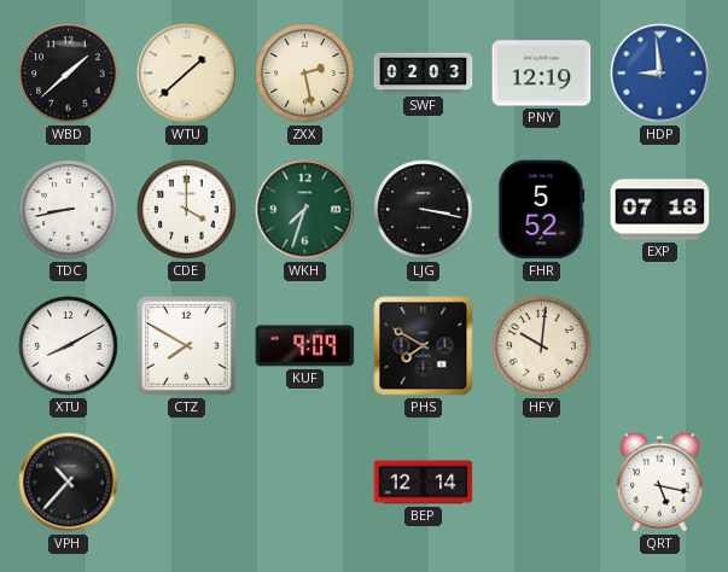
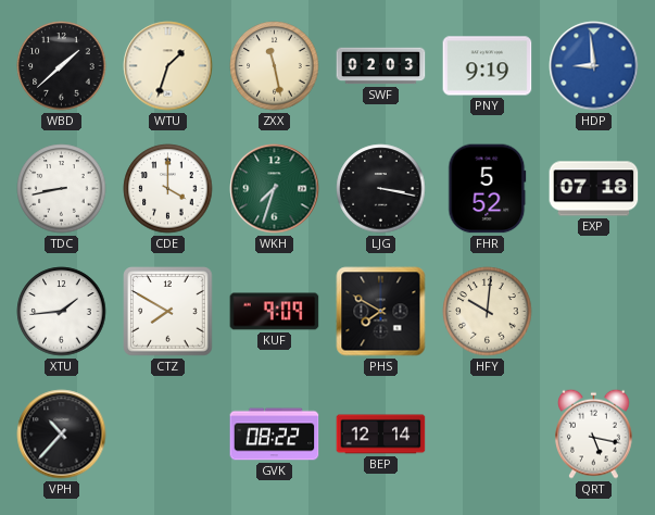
WTU: 1:38 -> 1:33 (168, 66)
ZXX: 2:28 -> 11:28 (275, 66)
PNY: 12:19 -> 9:19 (488, 66)
XTU: 8:10 -> 1:44 (62, 312)
GVK: none -> 08:22 (275, 435)
